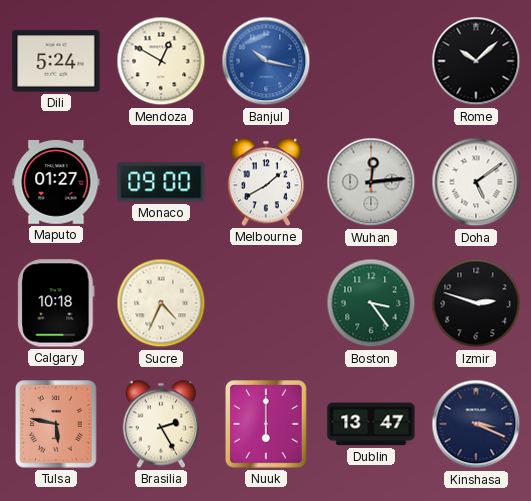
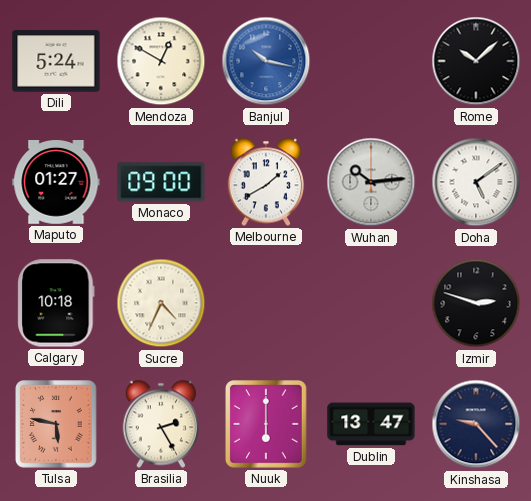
Wuhan: 12:14 -> 10:14 (371, 182)
Boston: 3:24 -> none (371, 303)
Kinshasa: 3:19 -> 9:23 (476, 424)
